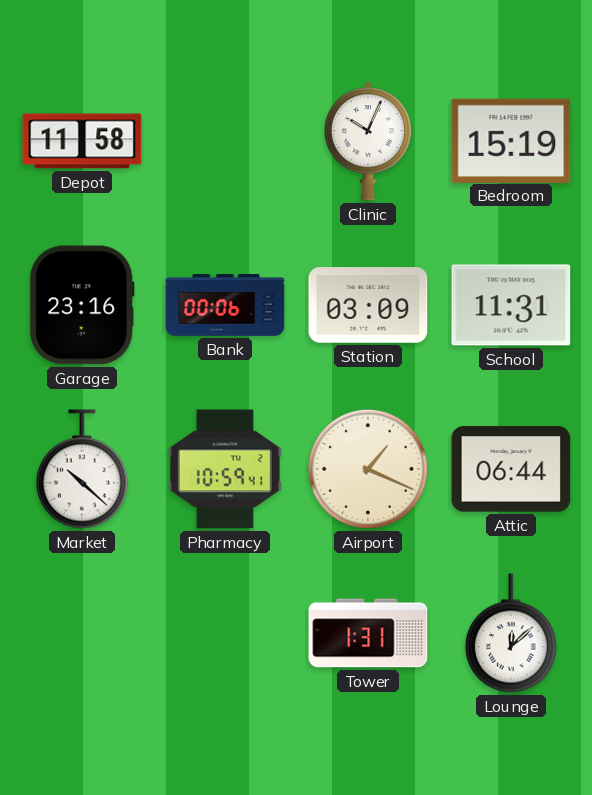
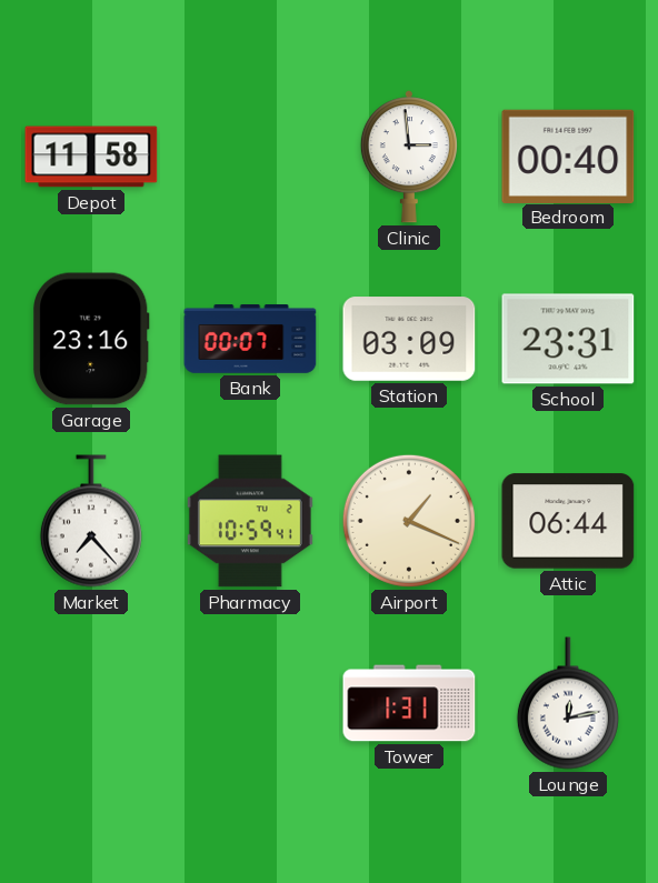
Clinic: 10:04 -> 2:59 (409, 157)
Bedroom: 15:19 -> 00:40 (568, 155)
Bank: 00:06 -> 00:07 (250, 340)
School: 11:31 -> 23:31 (568, 339)
Market: 10:22 -> 7:23 (91, 521)
Lounge: 12:08 -> 12:13 (568, 703)
